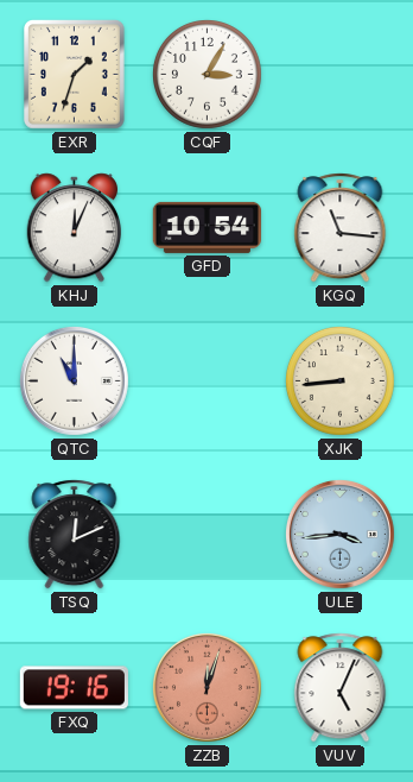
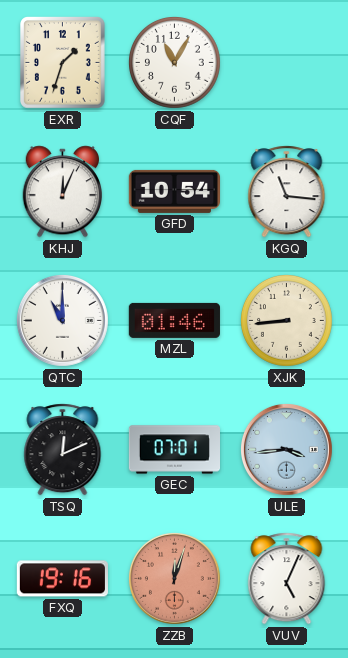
CQF: 3:05 -> 11:05 (175, 63)
MZL: none -> 01:46 (174, 320)
GEC: none -> 07:01 (174, 450)
